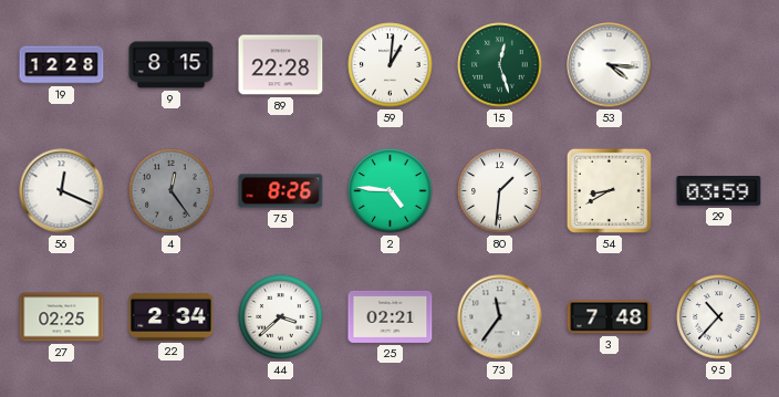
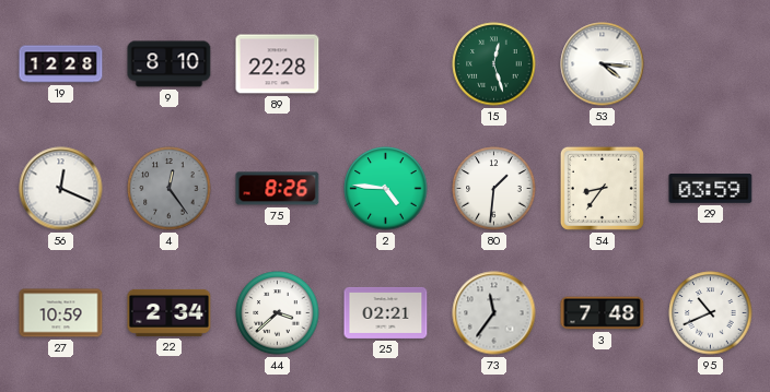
9: 8:15 -> 8:10 (170, 64)
59: 1:01 -> none (391, 65)
54: 8:40 -> 8:36 (602, 188)
27: 02:25 -> 10:59 (61, 313)
95: 10:37 -> 10:41 (711, 313)
